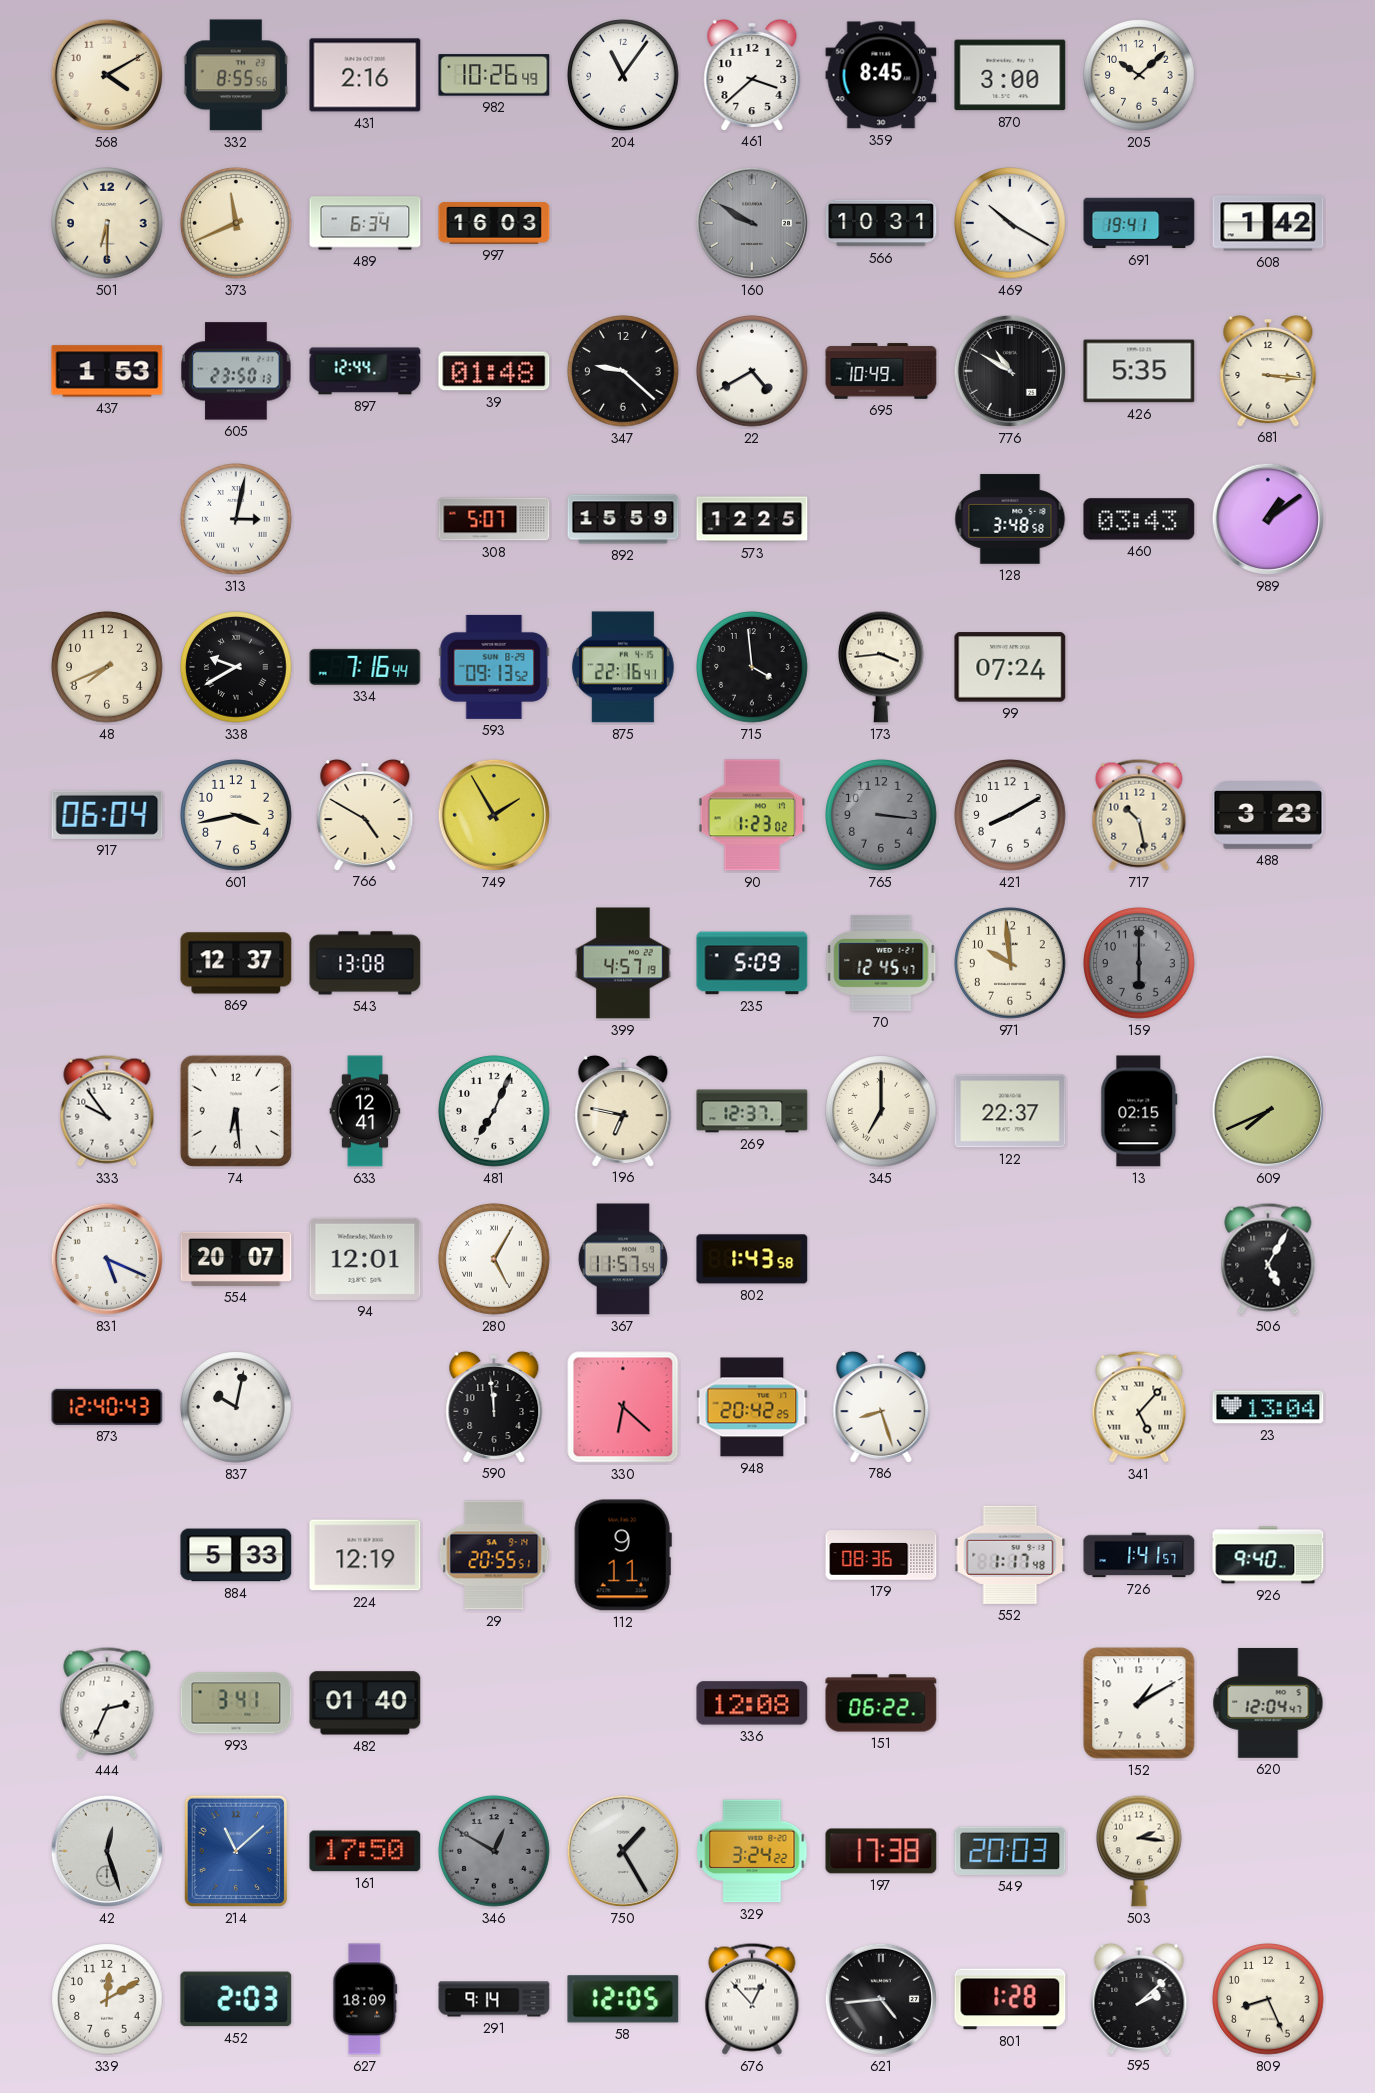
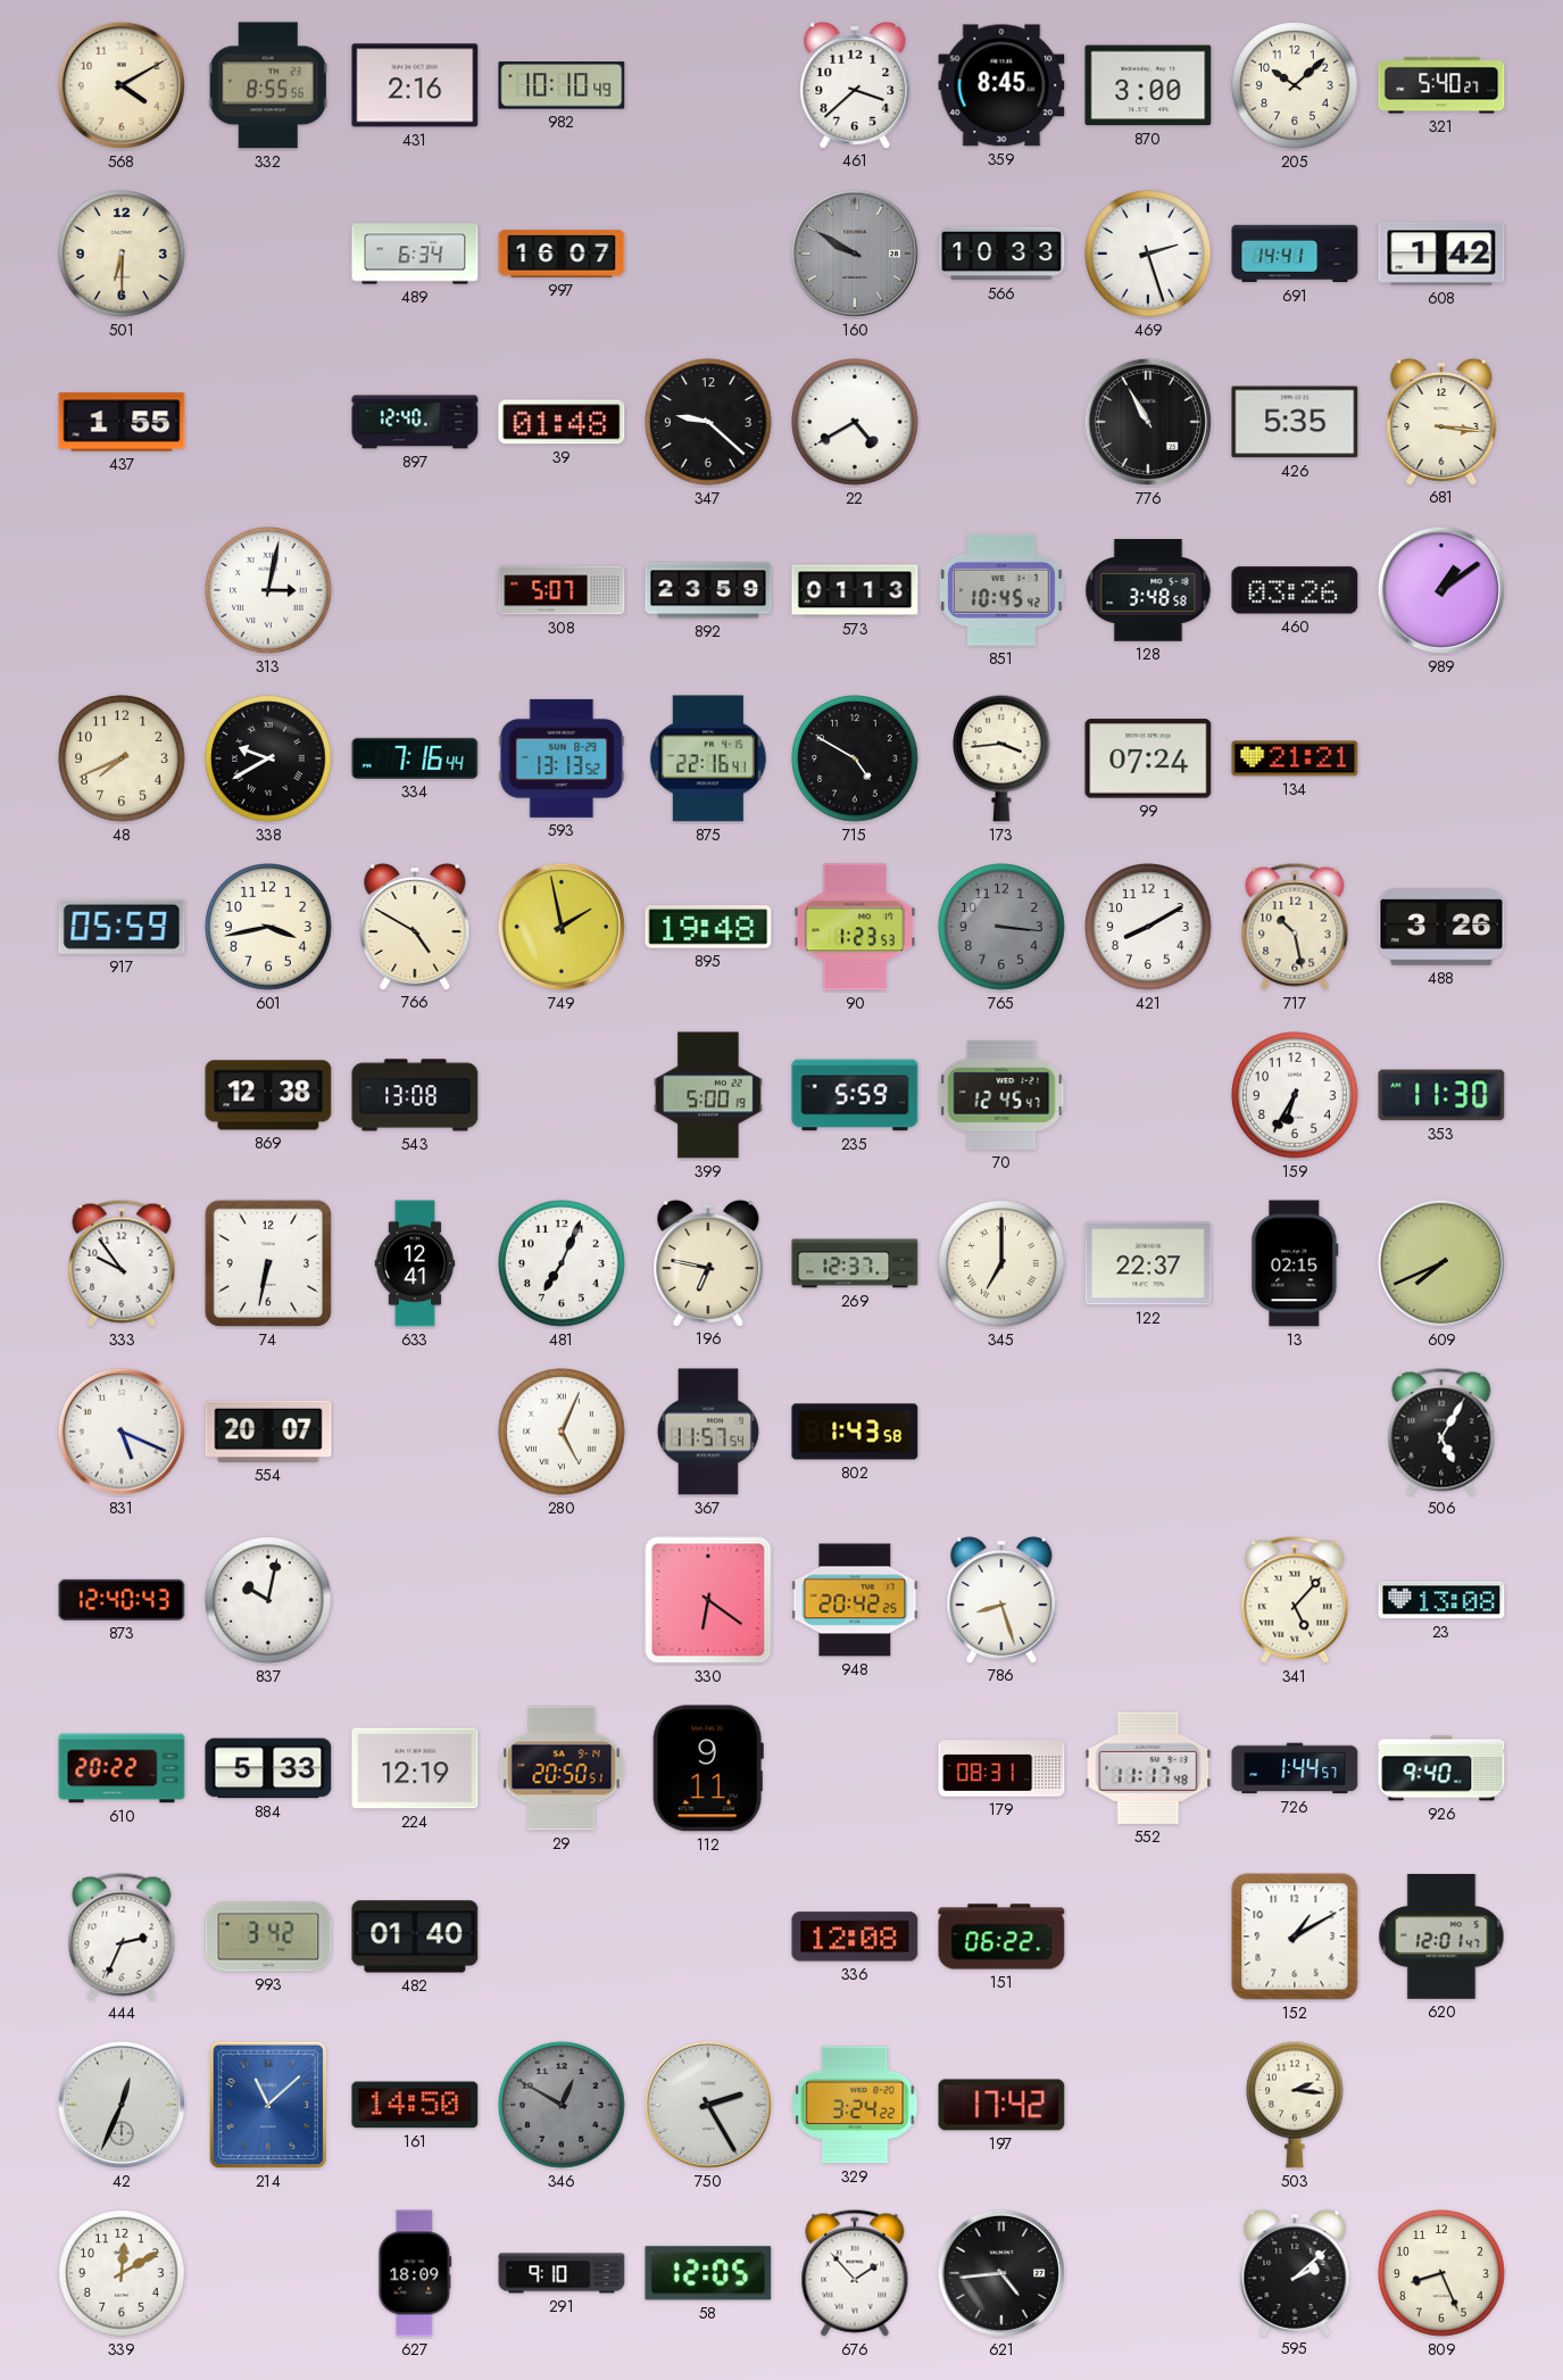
982: 10:26 -> 10:10 (562, 85)
204: 11:06 -> none (623, 75)
321: none -> 5:40 (1441, 85)
373: 11:41 -> none (236, 223)
997: 16:03 -> 16:07 (562, 255)
566: 10:31 -> 10:33 (1001, 254)
469: 10:20 -> 2:27 (1148, 254)
691: 19:41 -> 14:41 (1295, 254)
437: 1:53 -> 1:55 (122, 422)
605: 23:50 -> none (236, 371)
897: 12:44 -> 12:40 (415, 422)
695: 10:49 -> none (881, 371)
776: 10:50 -> 10:55 (1148, 422)
892: 15:59 -> 23:59 (708, 590)
573: 12:25 -> 01:13 (855, 590)
851: none -> 10:45 (1003, 590)
460: 03:43 -> 03:26 (1295, 590)
593: 09:13 -> 13:13 (562, 758)
715: 3:59 -> 4:50 (855, 758)
134: none -> 21:21 (1295, 758)
917: 06:04 -> 05:59 (122, 927)
749: 1:55 -> 1:58 (562, 927)
895: none -> 19:48 (708, 927)
90: 1:23:02 -> 1:23:53 (855, 927)
488: 3:23 -> 3:26 (1441, 927)
869: 12:37 -> 12:38 (268, 1095)
399: 4:57 -> 5:00 (708, 1095)
235: 5:09 -> 5:59 (855, 1095)
971: 9:59 -> none (1010, 963)
159: 6:00 -> 6:35 (1295, 1095)
159 dial: grey -> white (1295, 1095)
353: none -> 11:30 (1441, 1095)
74: 6:29 -> 6:32 (268, 1263)
94: 12:01 -> none (365, 1259)
280: 5:05 -> 5:04 (562, 1432)
590: 11:59 -> none (494, 1406)
330: 6:22 -> 6:21 (708, 1600)
23: 13:04 -> 13:08 (1441, 1600)
610: none -> 20:22 (122, 1768)
29: 20:55 -> 20:50 (562, 1768)
179: 08:36 -> 08:31 (1001, 1768)
552: 1:17 -> 11:17 (1148, 1768)
726: 1:41 -> 1:44 (1295, 1768)
993: 3:41 -> 3:42 (268, 1937)
620: 12:04 -> 12:01 (1441, 1937)
42: 12:27 -> 12:34 (122, 2105)
161: 17:50 -> 14:50 (415, 2105)
750: 1:25 -> 2:25 (708, 2105)
197: 17:38 -> 17:42 (1001, 2105)
549: 20:03 -> none (1010, 1851)
452: 2:03 -> none (236, 1999)
291: 9:14 -> 9:10 (562, 2273)
676: 12:53 -> 1:53 (855, 2273)
801: 1:28 -> none (1010, 1999)
